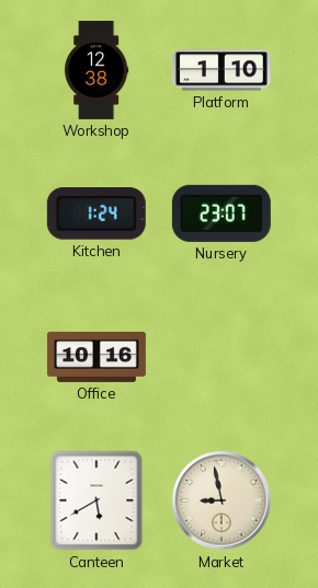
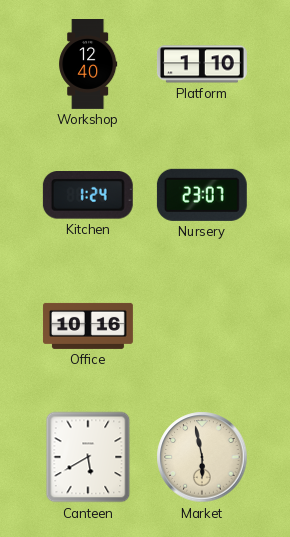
Workshop: 12:38 -> 12:40 (88, 65)
Market: 8:58 -> 5:58 (202, 457)
